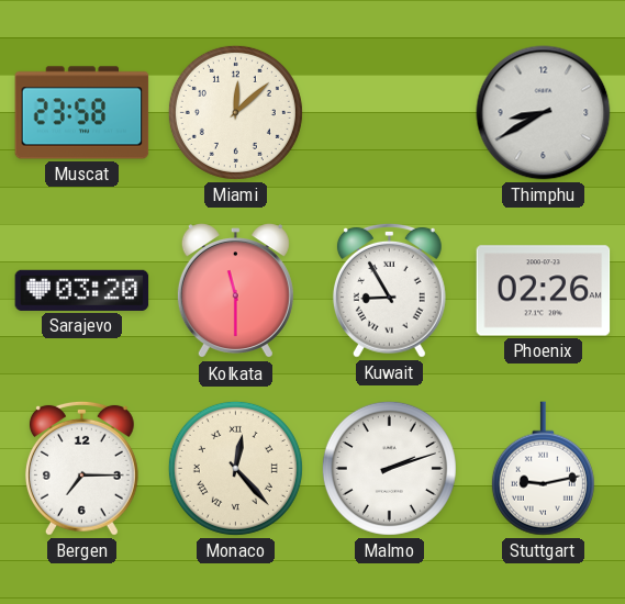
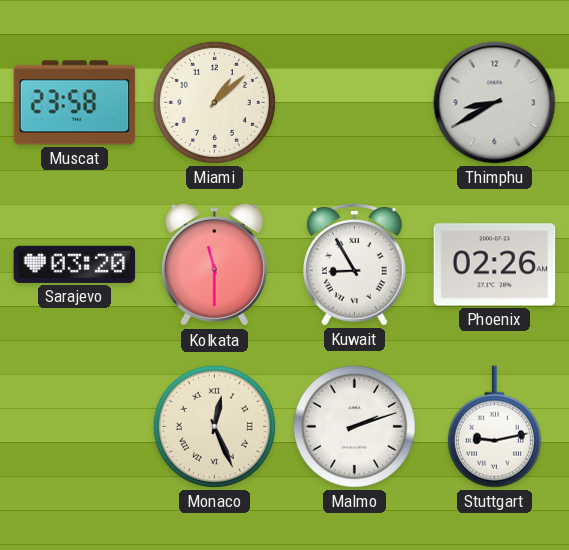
Miami: 12:08 -> 1:08 (214, 102)
Bergen: 7:15 -> none (81, 468)
Monaco: 12:23 -> 12:26 (214, 426)
